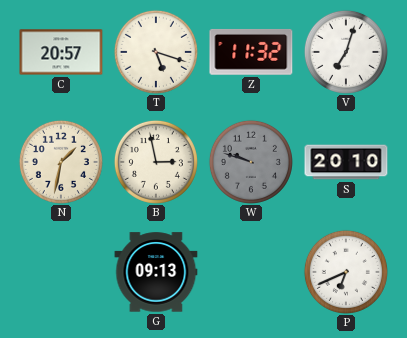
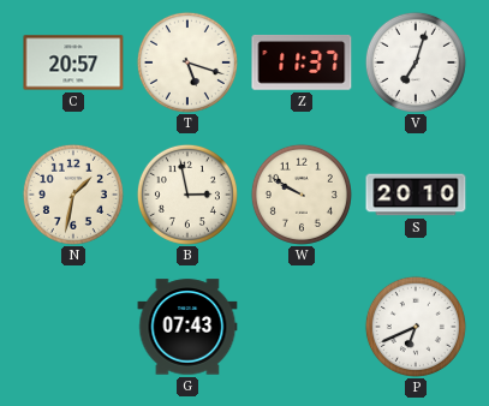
Z: 11:32 -> 11:37 (302, 62)
W: 9:48 -> 9:50 (302, 195)
W dial: grey -> cream (302, 195)
G: 09:13 -> 07:43 (187, 327)
